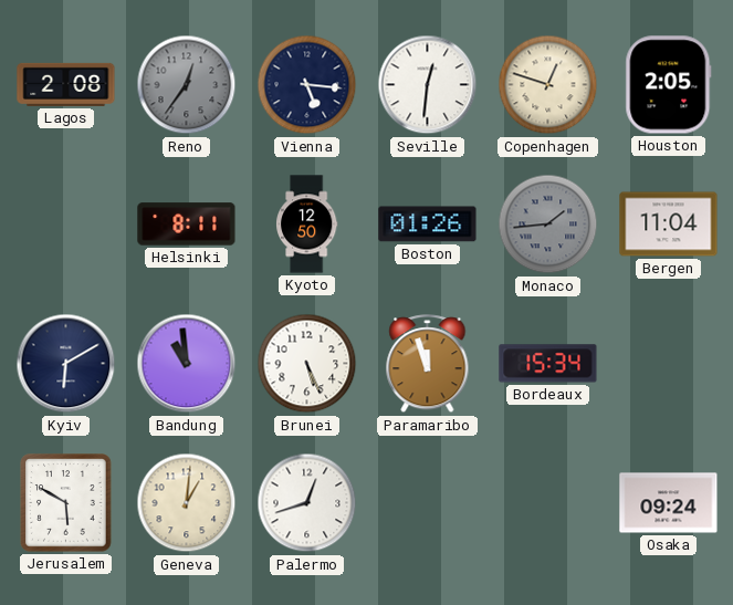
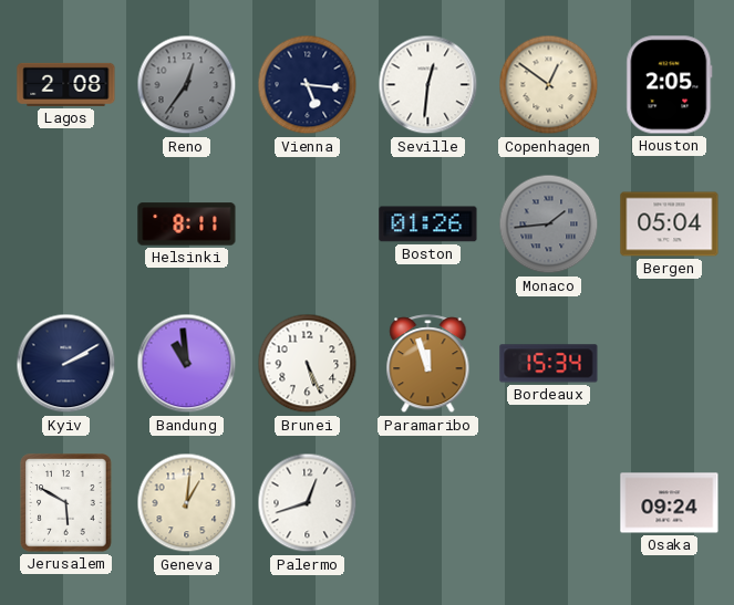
Copenhagen: 12:48 -> 12:51 (549, 85)
Kyoto: 12:50 -> none (306, 225)
Bergen: 11:04 -> 05:04 (670, 225)
Kyiv: 6:10 -> 2:10 (66, 364)
